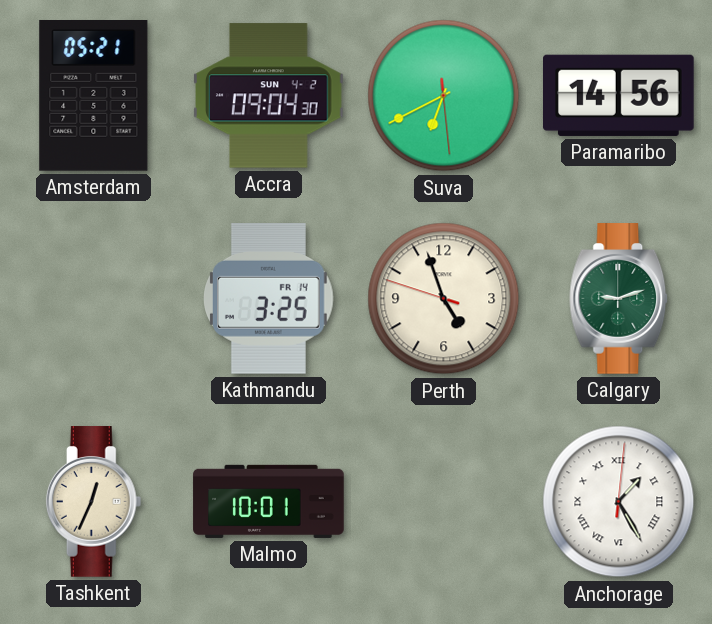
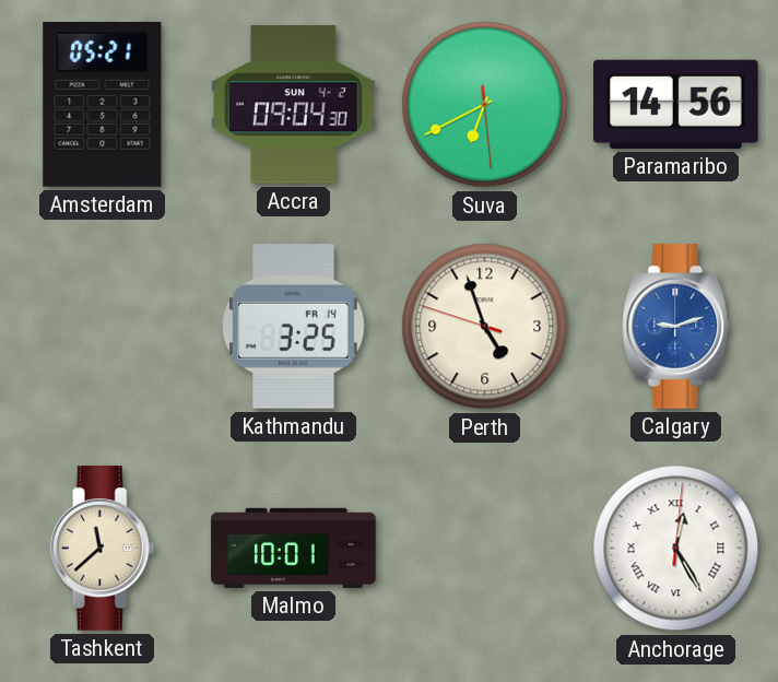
Calgary dial: green -> blue (676, 327)
Tashkent: 12:34 -> 11:38 (103, 549)
Anchorage: 1:25 -> 12:25 (676, 549)
